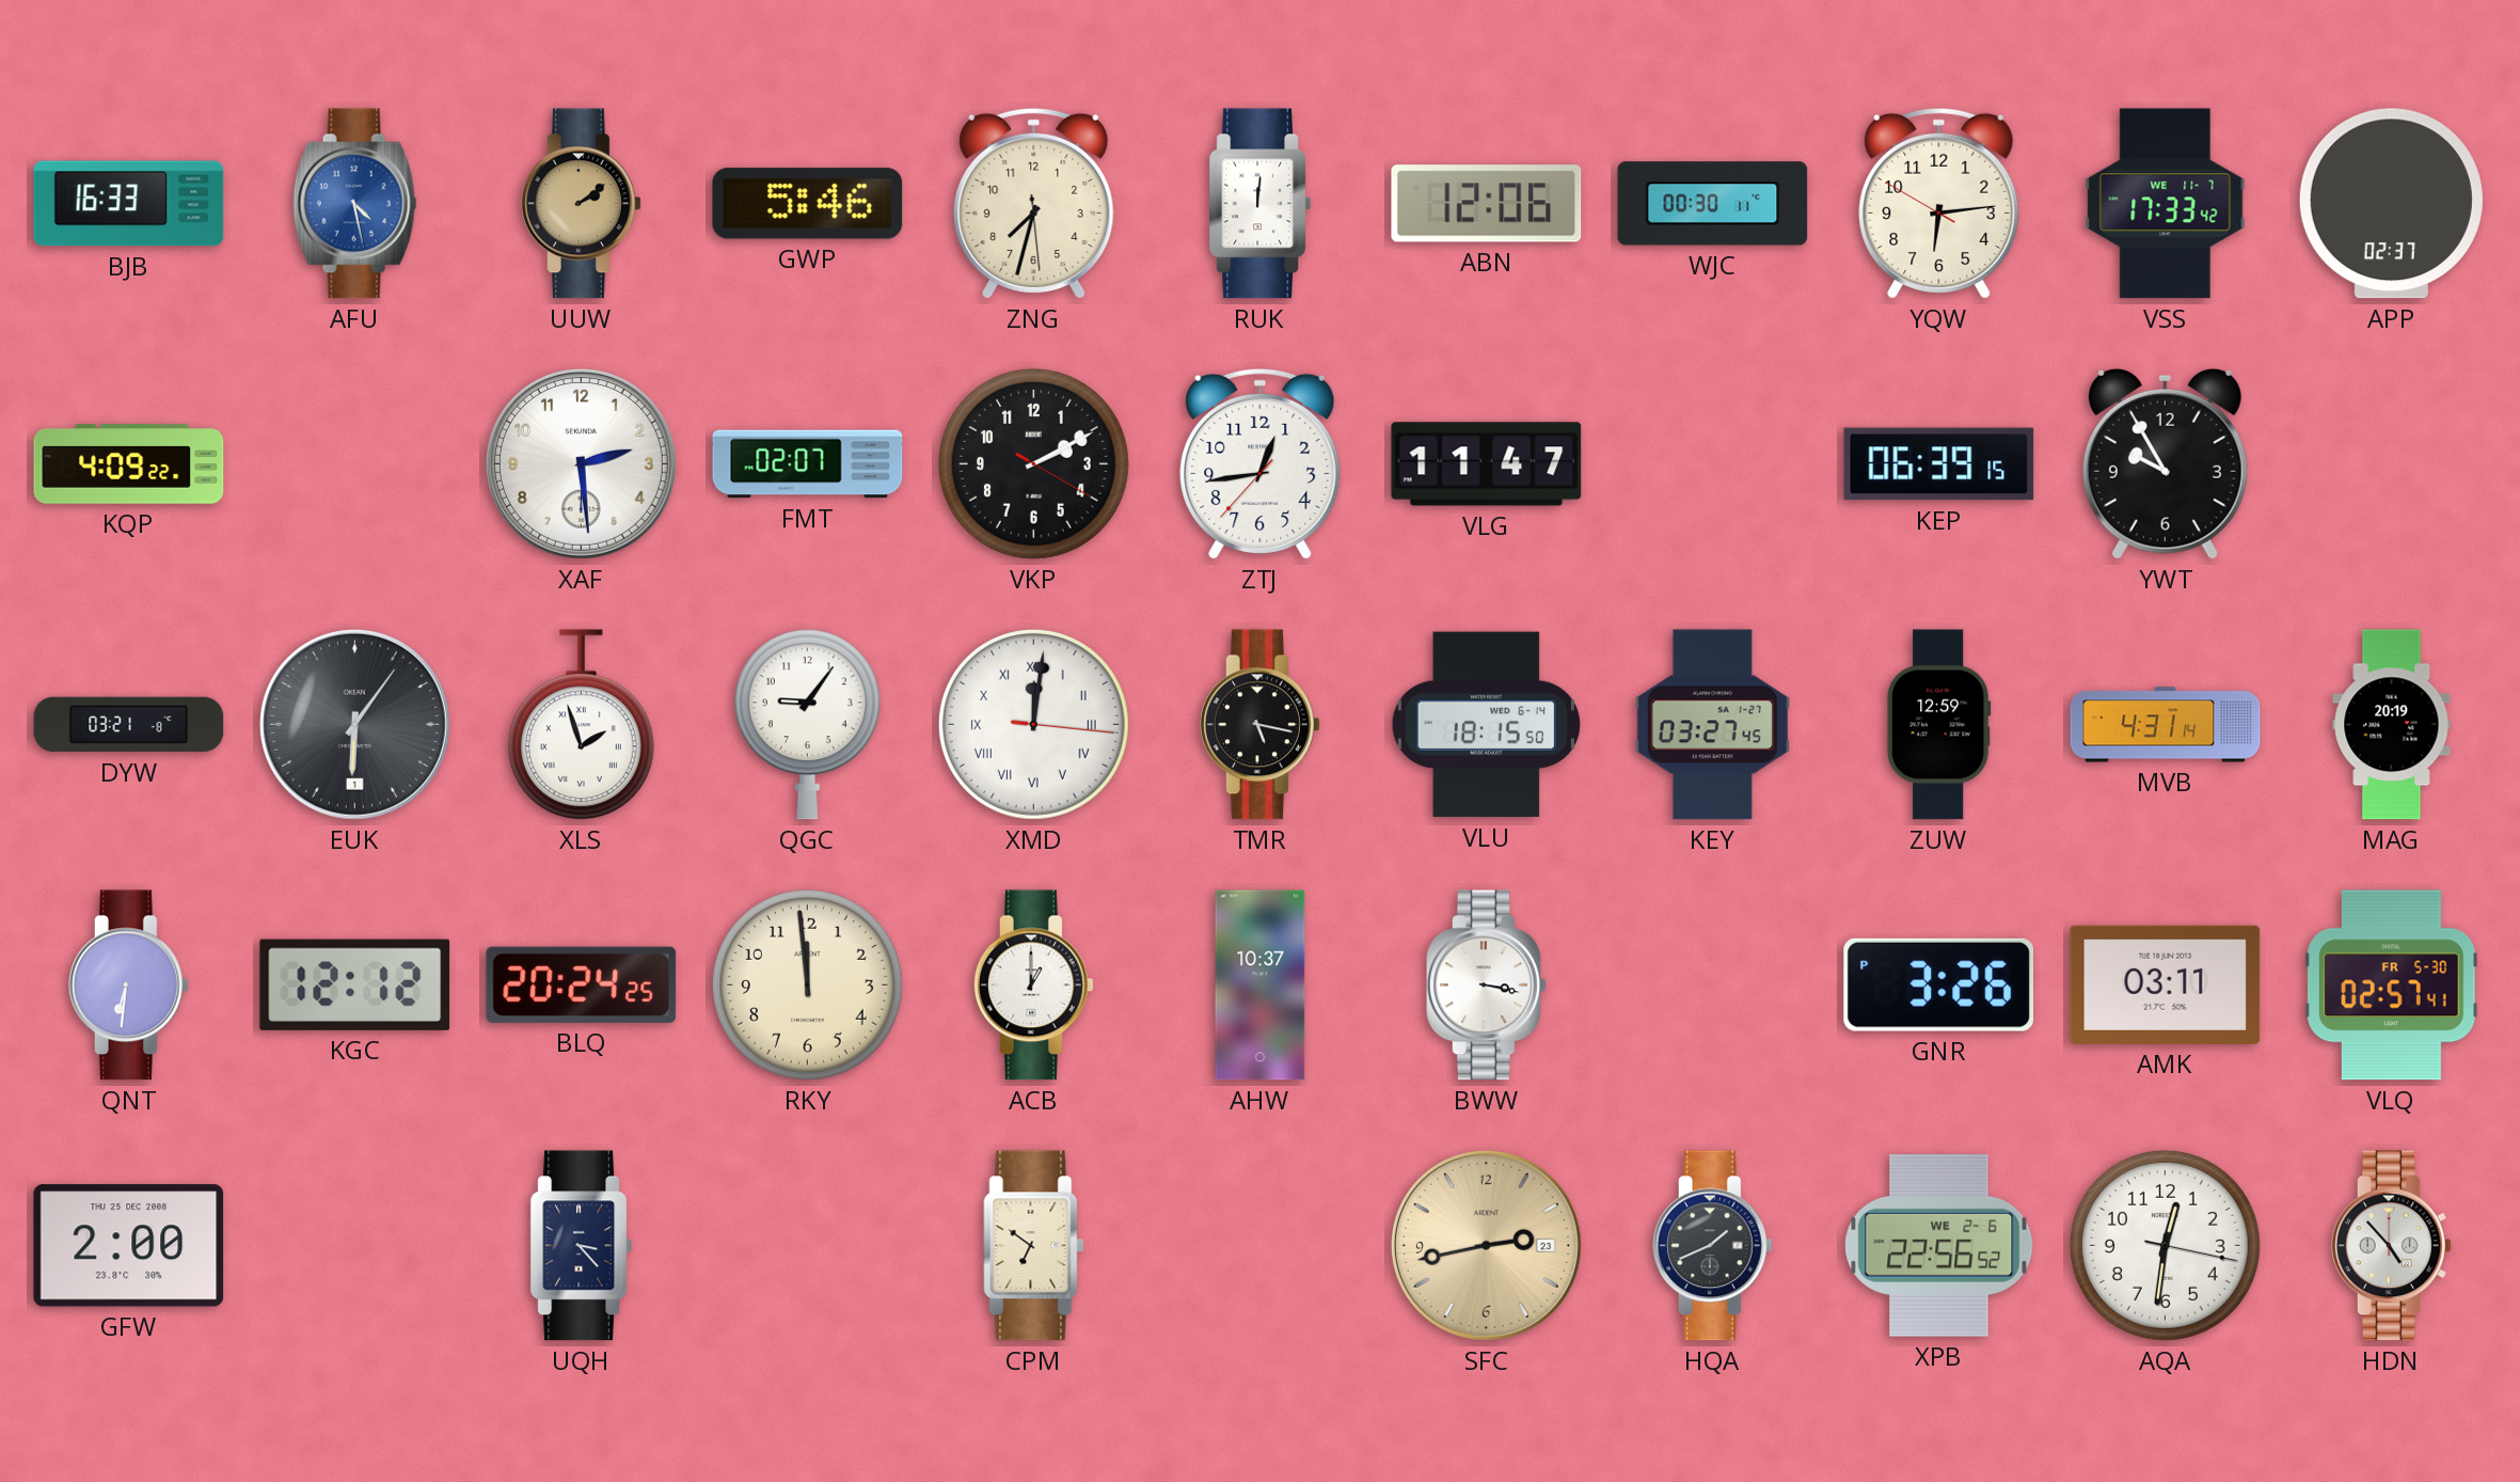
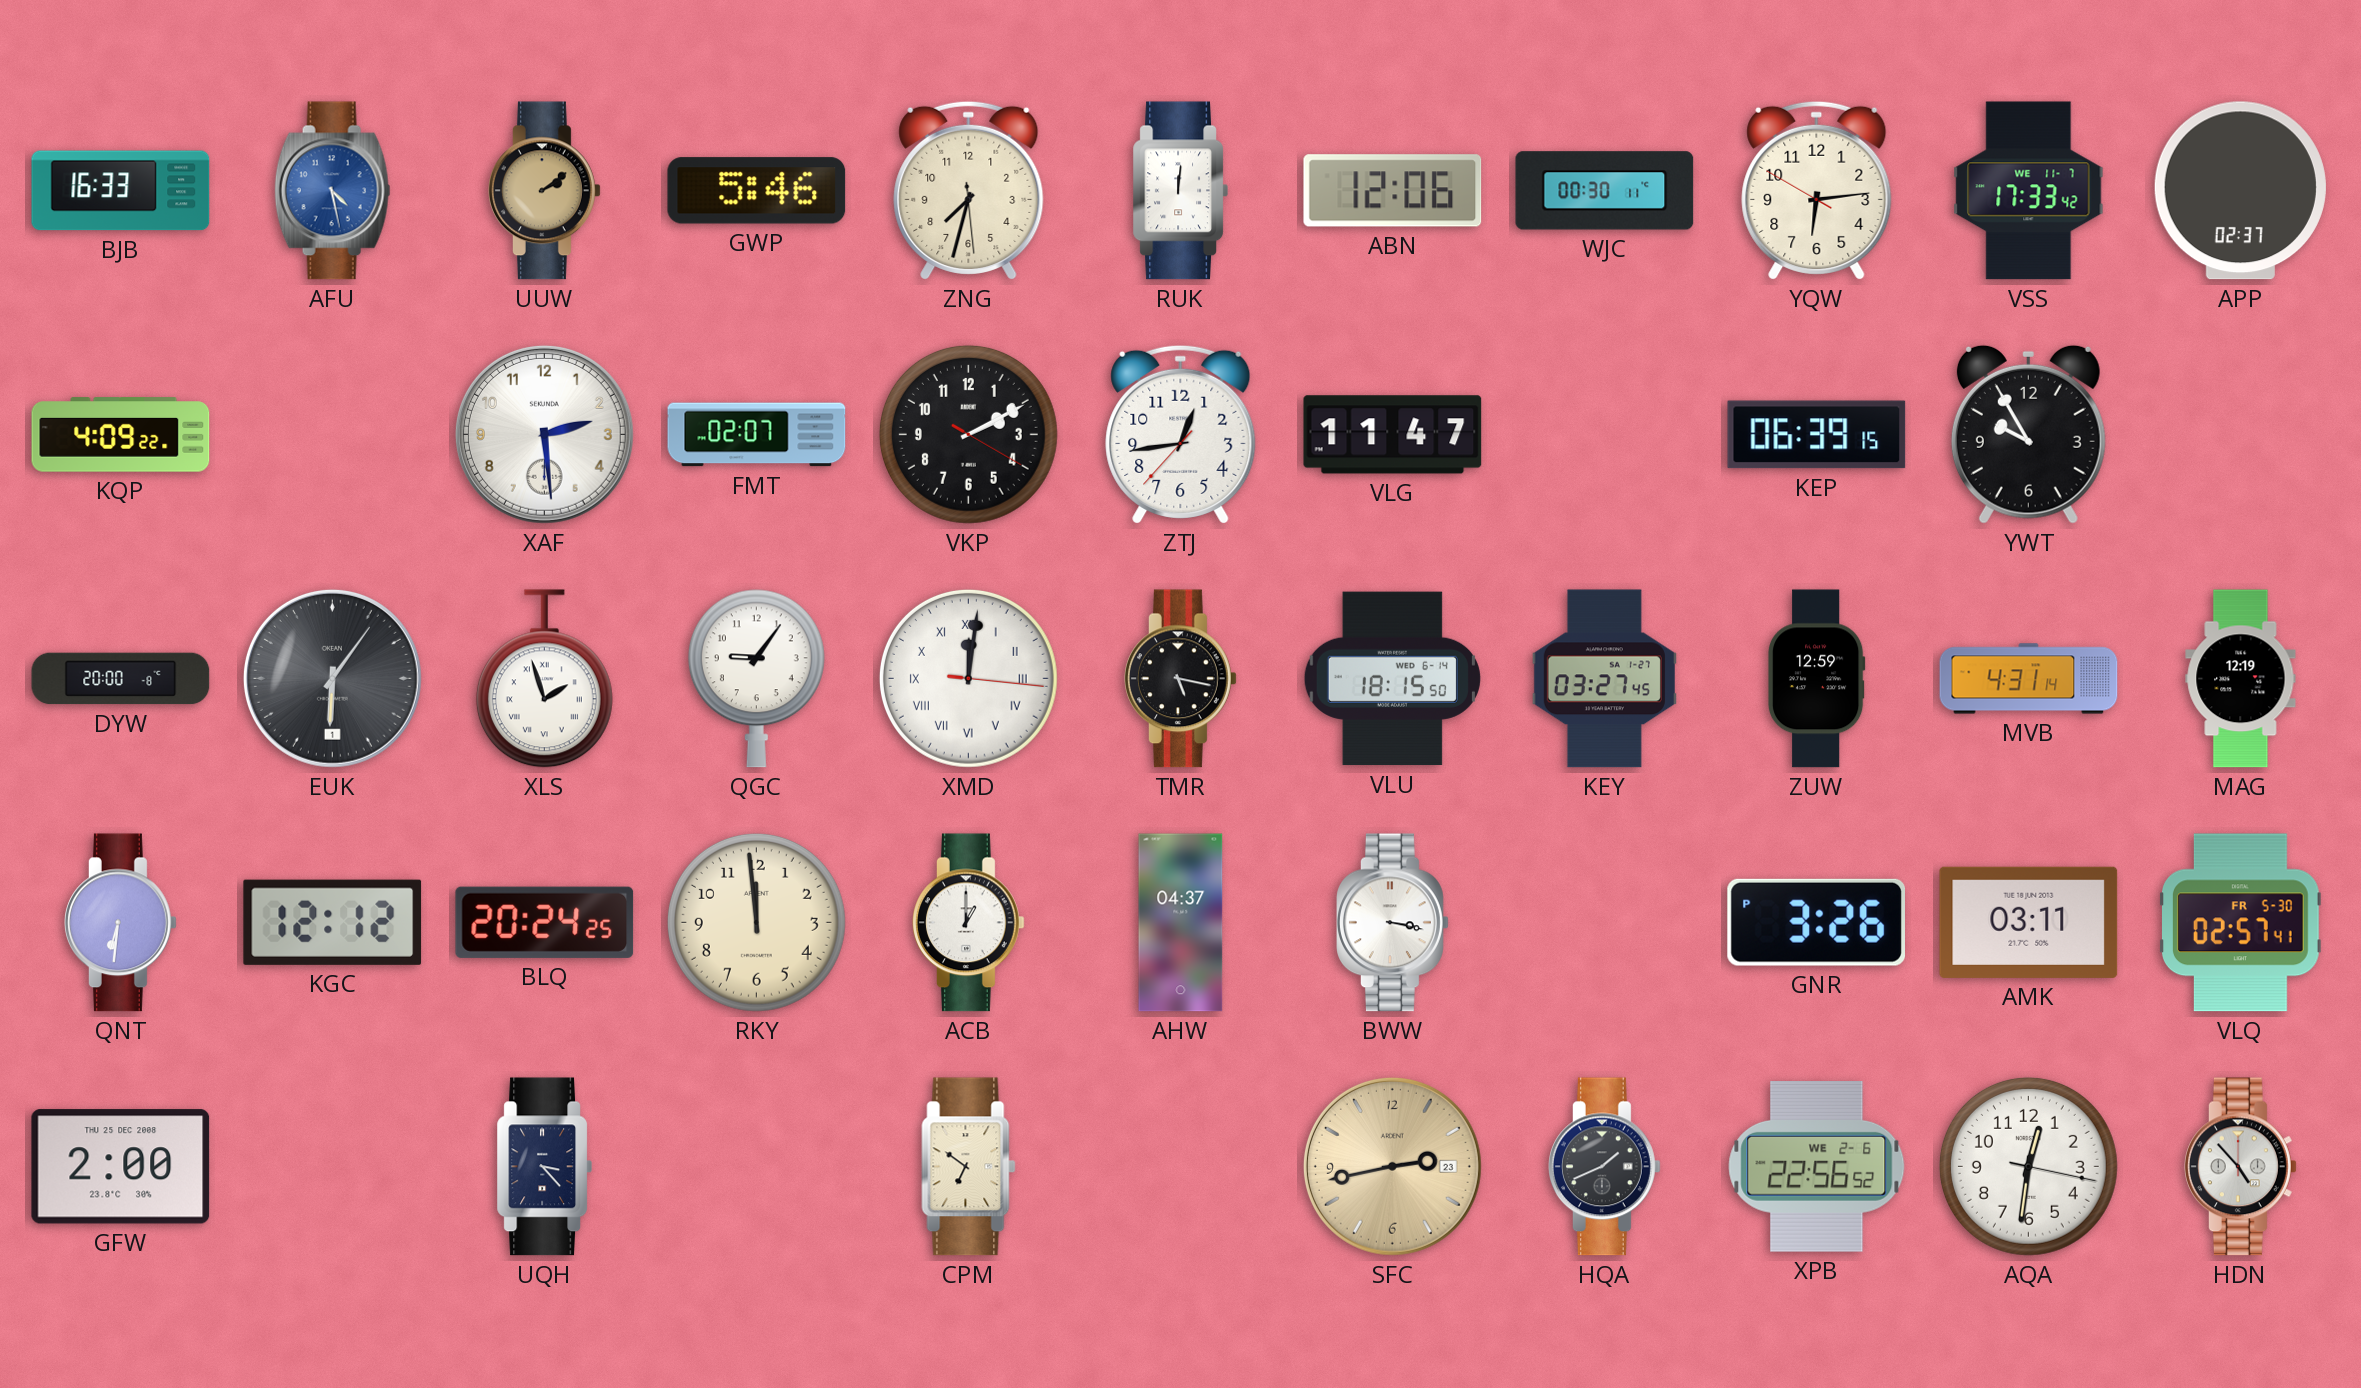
DYW: 03:21 -> 20:00 (121, 679)
MAG: 20:19 -> 12:19 (2241, 679)
AHW: 10:37 -> 04:37 (1181, 923)
